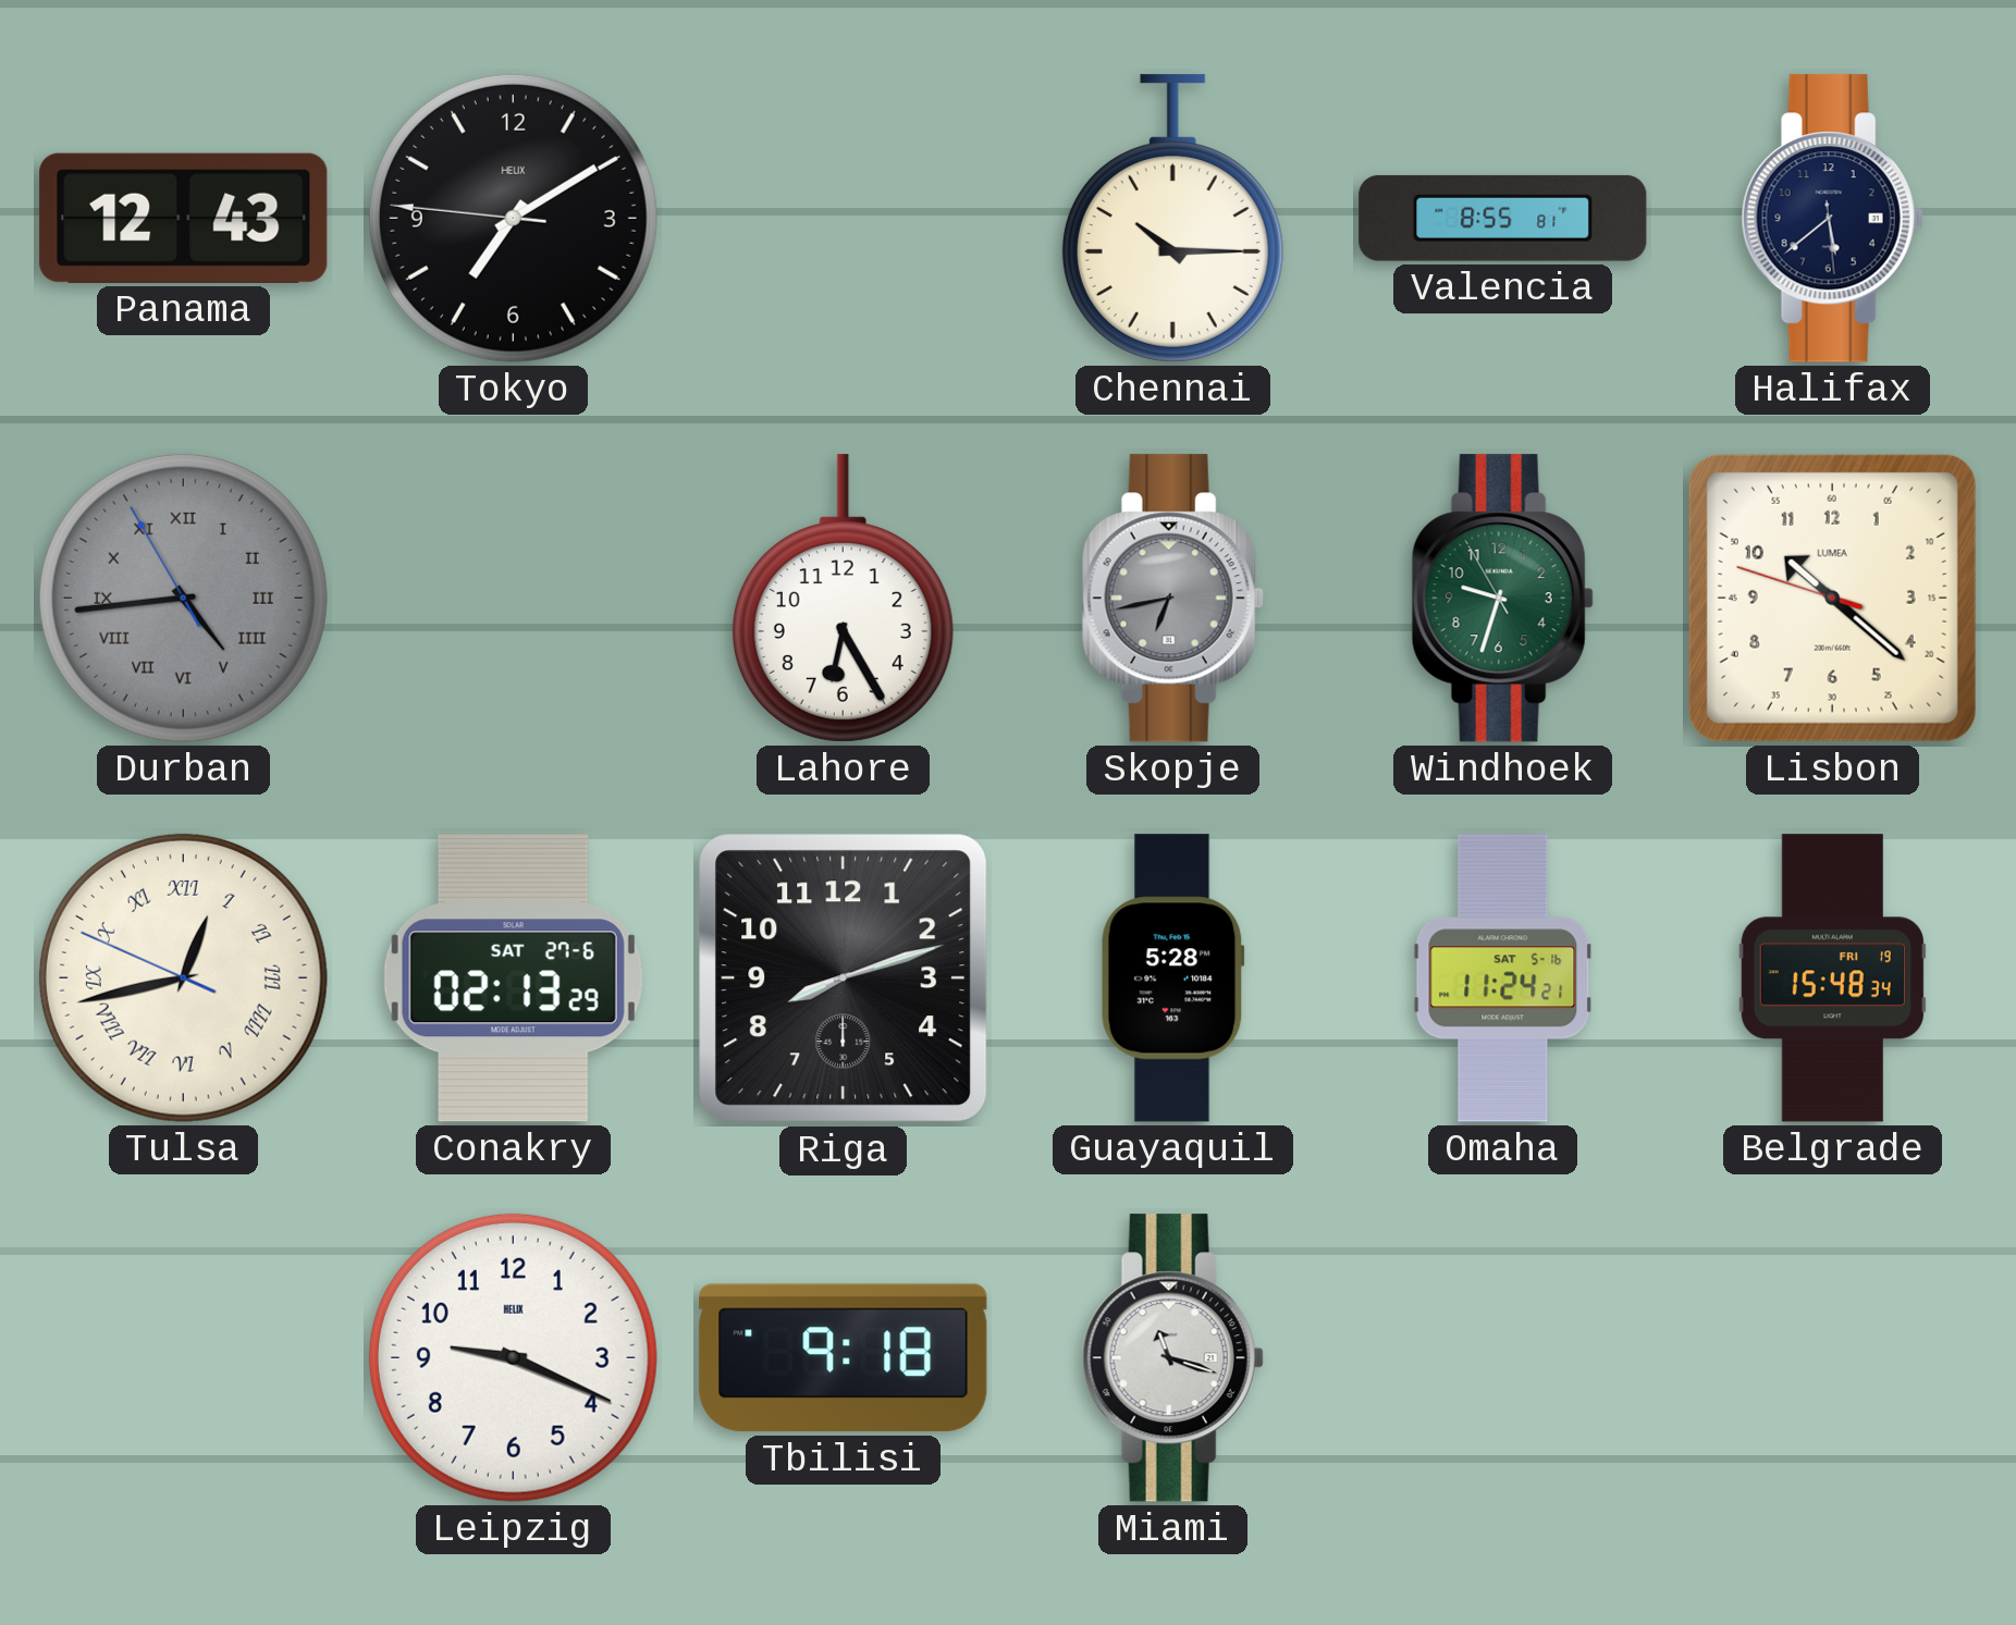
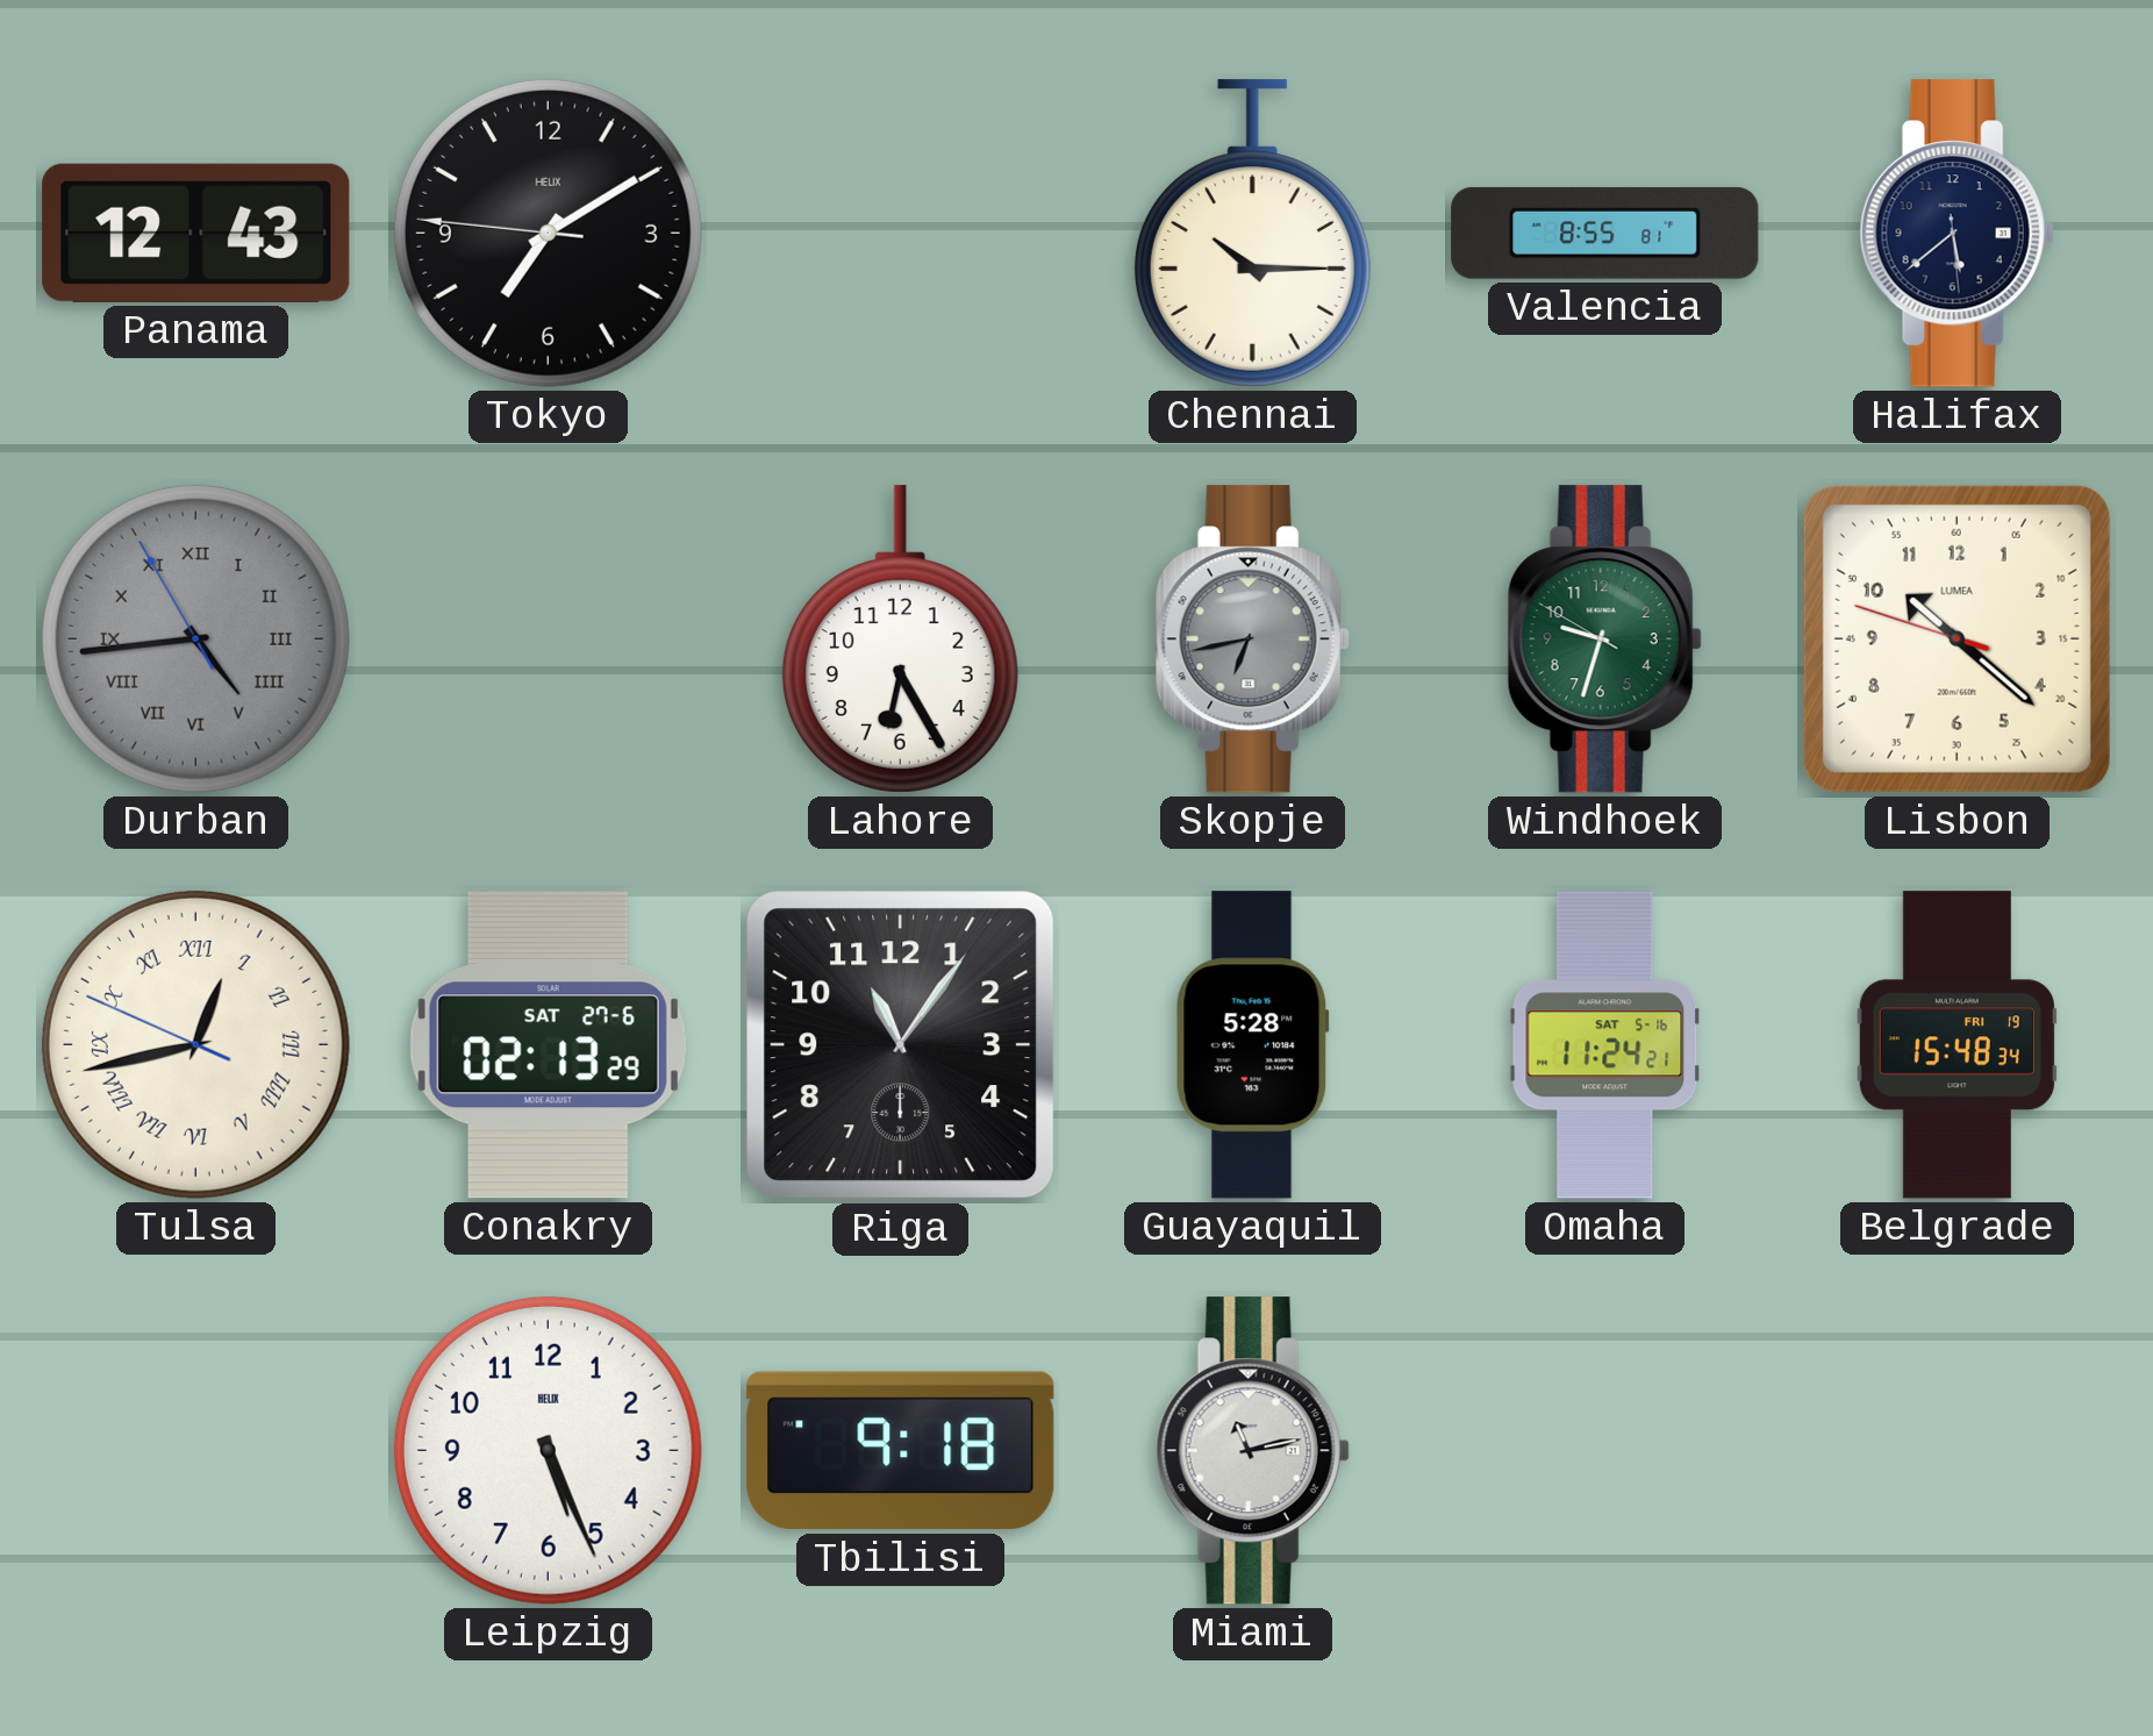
Windhoek: 9:32:55 -> 9:32:50 (1604, 640)
Riga: 8:12 -> 11:06 (901, 1045)
Leipzig: 9:19 -> 5:26 (548, 1450)
Miami: 11:18 -> 11:13 (1252, 1451)
